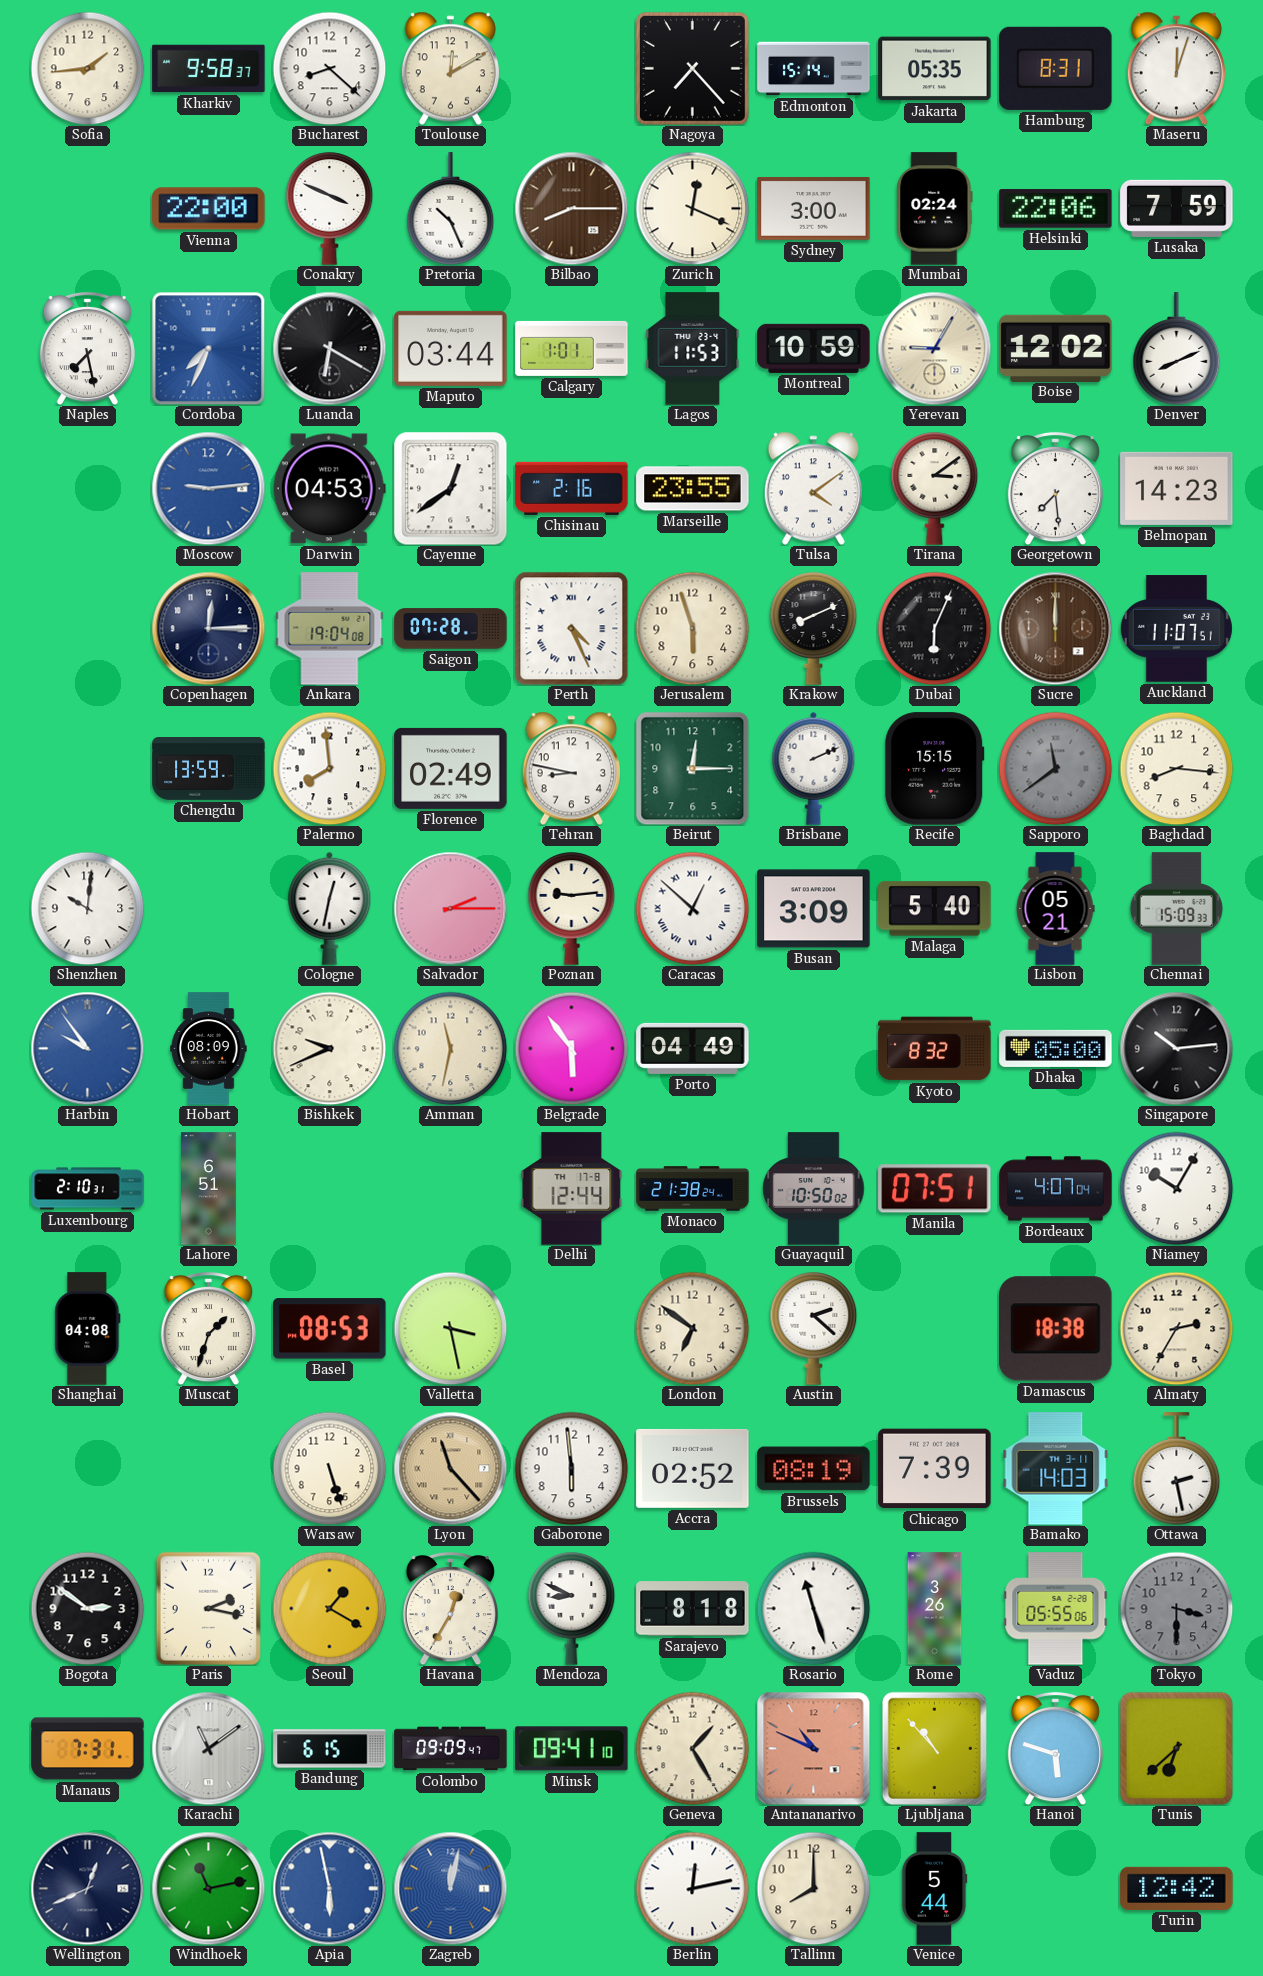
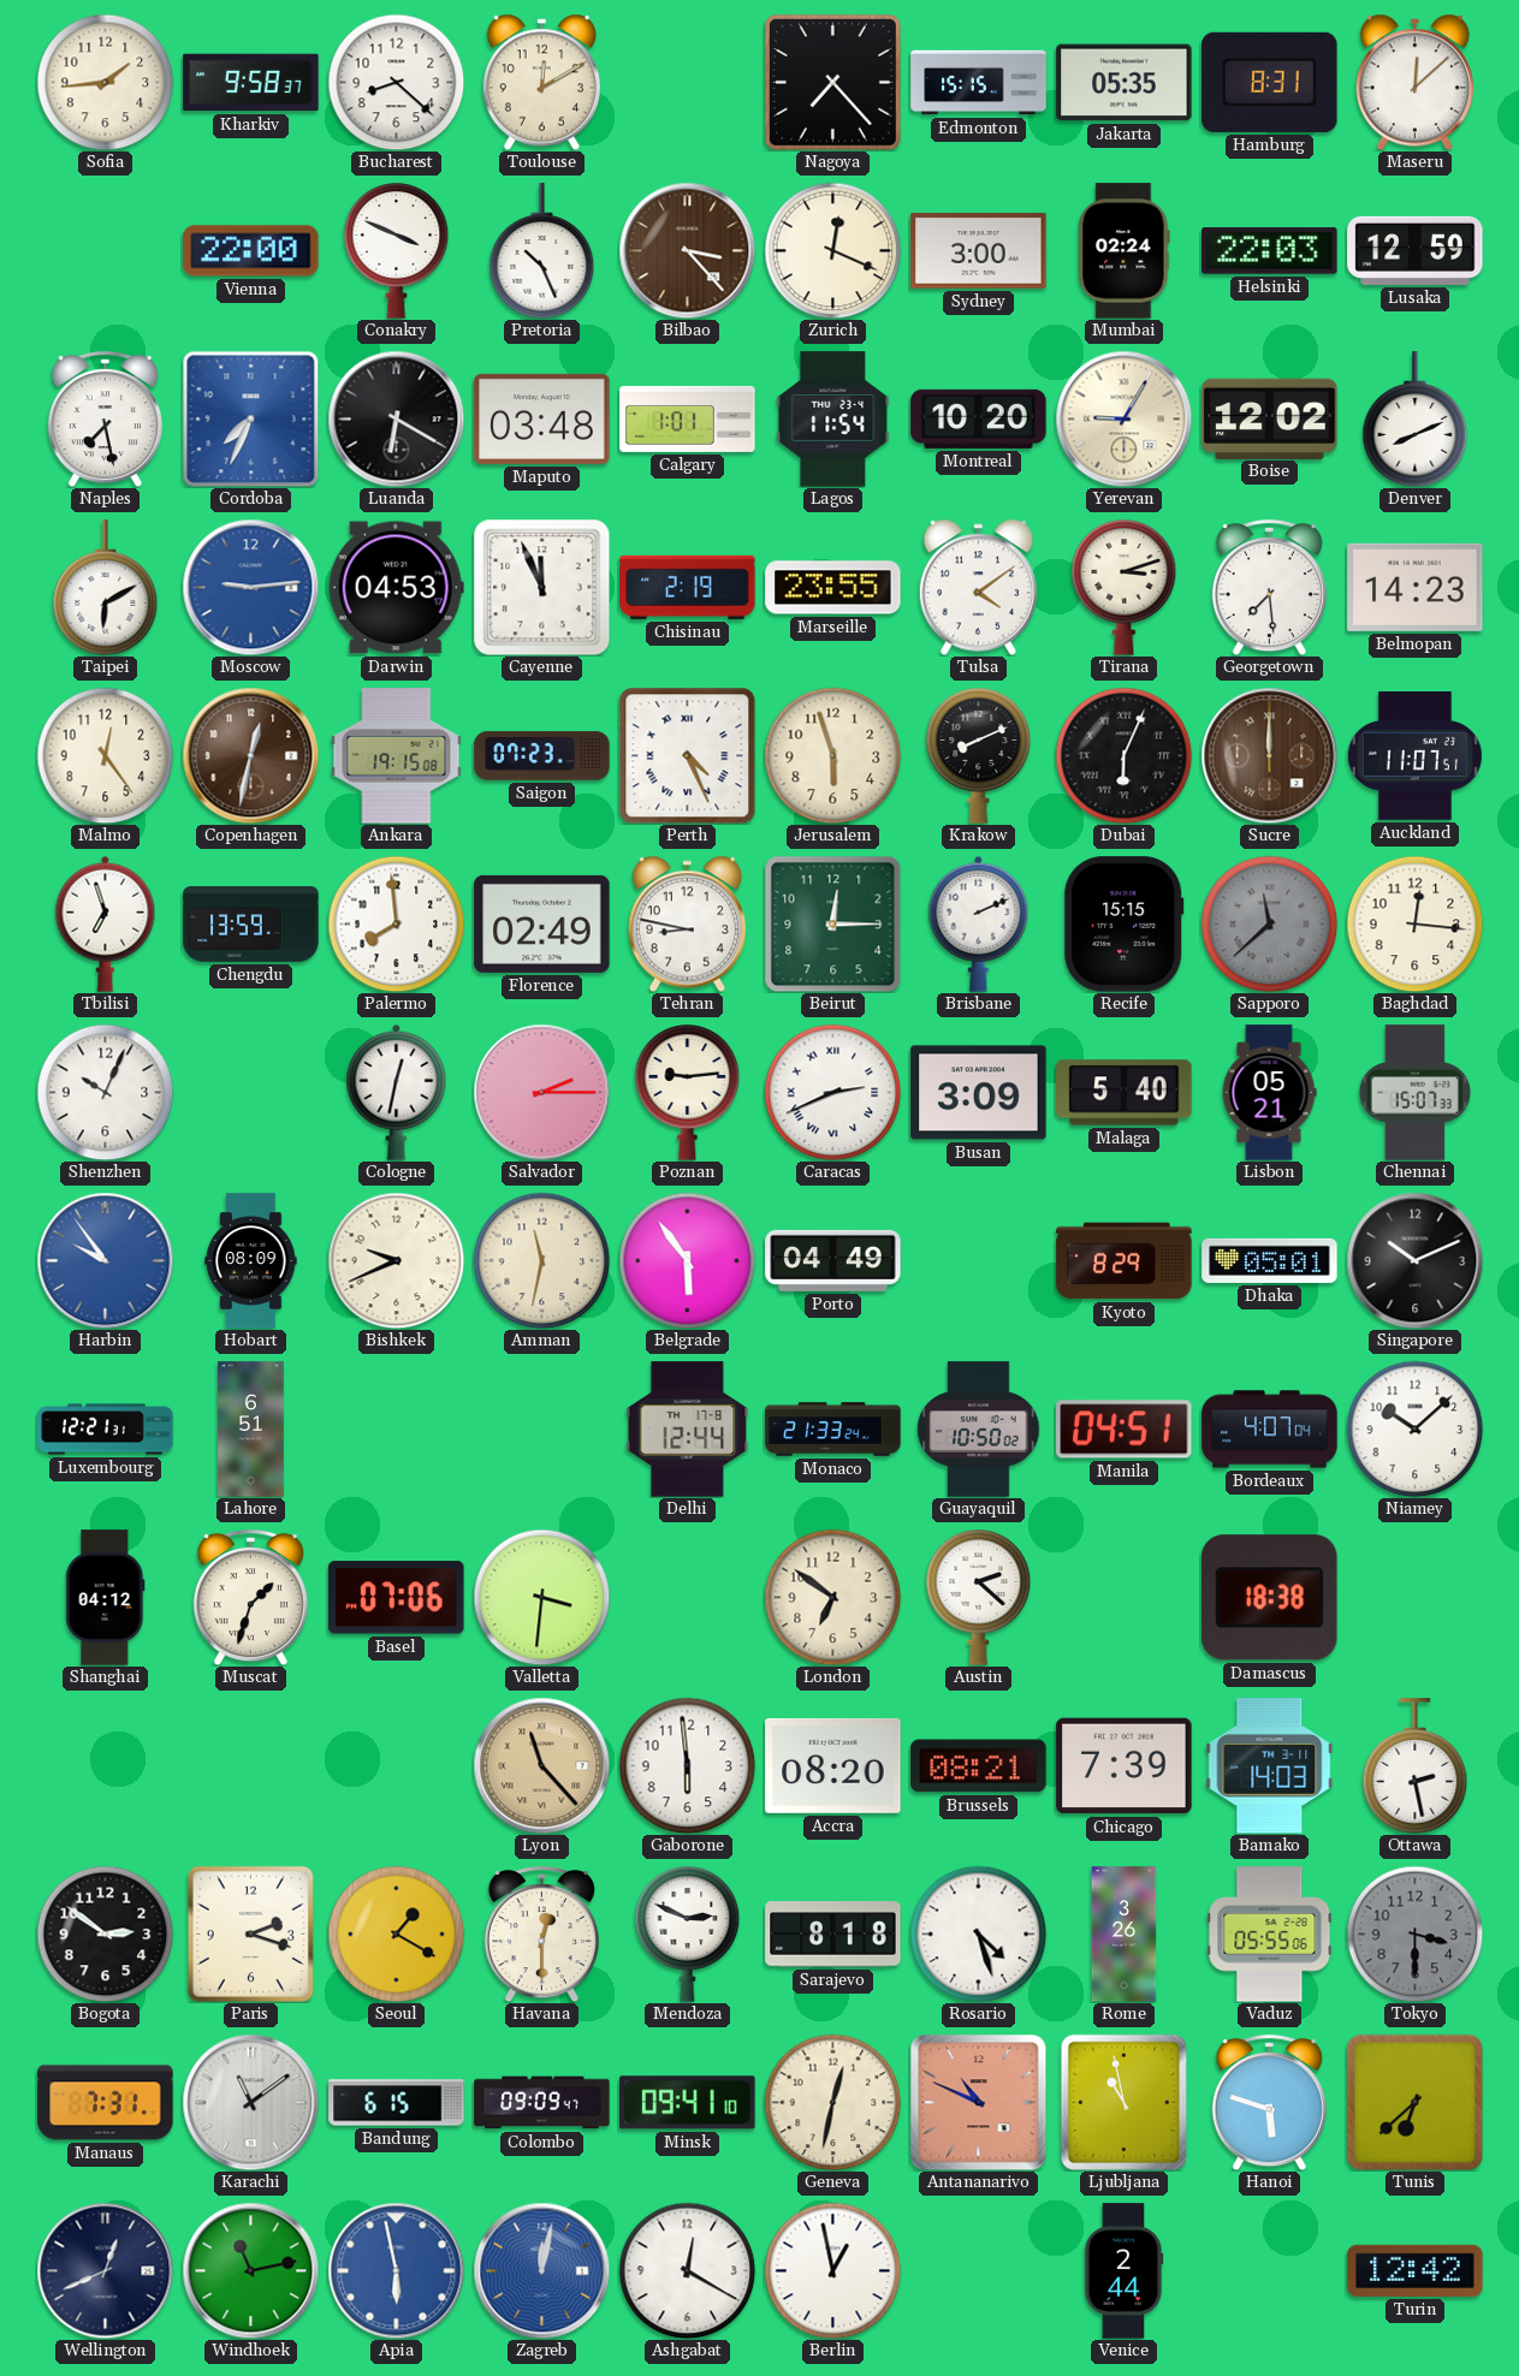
Edmonton: 15:14 -> 15:15 (979, 83)
Maseru: 12:03 -> 12:08 (1414, 82)
Bilbao: 8:15 -> 3:23 (687, 250)
Helsinki: 22:06 -> 22:03 (1270, 251)
Lusaka: 7:59 -> 12:59 (1416, 250)
Maputo: 03:44 -> 03:48 (542, 418)
Lagos: 11:53 -> 11:54 (833, 420)
Montreal: 10:59 -> 10:20 (979, 418)
Taipei: none -> 6:10 (106, 588)
Cayenne: 12:39 -> 11:56 (541, 587)
Chisinau: 2:16 -> 2:19 (688, 587)
Tirana: 3:09 -> 3:12 (1125, 588)
Malmo: none -> 12:24 (105, 755)
Copenhagen: 12:15 -> 12:32 (250, 755)
Copenhagen dial: navy -> brown (250, 755)
Ankara: 19:04 -> 19:15 (397, 756)
Saigon: 07:28 -> 07:23 (542, 756)
Tbilisi: none -> 6:57 (106, 923)
Sapporo: 11:39 -> 11:38 (1269, 923)
Baghdad: 8:16 -> 12:16 (1414, 923)
Shenzhen: 10:01 -> 10:04 (105, 1092)
Caracas: 12:52 -> 2:41 (832, 1092)
Chennai: 15:09 -> 15:07 (1414, 1093)
Kyoto: 8:32 -> 8:29 (1125, 1261)
Dhaka: 05:00 -> 05:01 (1270, 1260)
Singapore: 10:14 -> 10:11 (1414, 1260)
Luxembourg: 2:10 -> 12:21 (106, 1430)
Monaco: 21:38 -> 21:33 (833, 1430)
Manila: 07:51 -> 04:51 (1125, 1430)
Niamey: 10:05 -> 10:08 (1414, 1428)
Shanghai: 04:08 -> 04:12 (106, 1598)
Basel: 08:53 -> 07:06 (397, 1598)
Valletta: 3:28 -> 3:31 (541, 1597)
Almaty: 2:35 -> none (1176, 1328)
Warsaw: 5:27 -> none (329, 1468)
Accra: 02:52 -> 08:20 (833, 1765)
Brussels: 08:19 -> 08:21 (979, 1766)
Paris: 2:17 -> 2:18 (250, 1934)
Havana: 12:35 -> 12:30 (541, 1934)
Mendoza: 8:49 -> 2:49 (688, 1935)
Rosario: 11:27 -> 4:27 (978, 1934)
Geneva: 1:25 -> 12:32 (832, 2102)
Ljubljana: 10:53 -> 10:58 (1123, 2102)
Ashgabat: none -> 12:20 (687, 2270)
Berlin: 12:13 -> 12:58 (832, 2270)
Tallinn: 8:00 -> none (813, 1888)
Venice: 5:44 -> 2:44 (1123, 2271)
